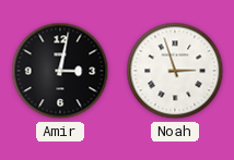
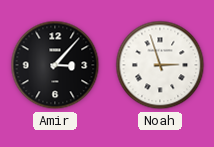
Amir: 3:02 -> 3:07 (55, 65)
